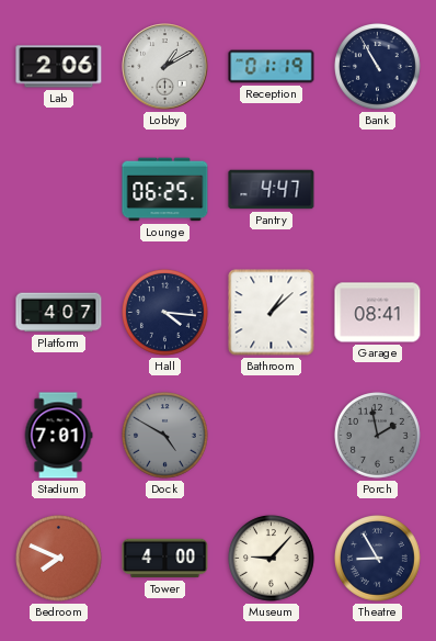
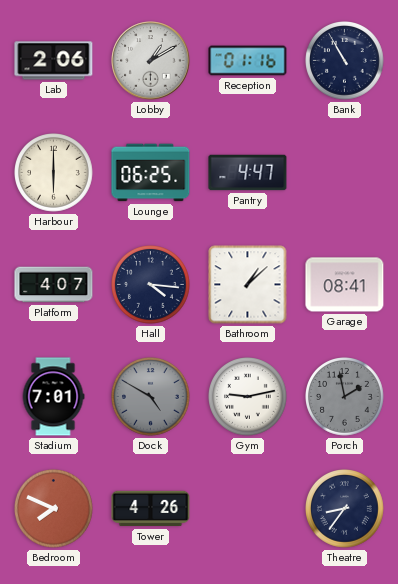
Reception: 01:19 -> 01:16 (248, 61)
Harbour: none -> 6:00 (54, 173)
Gym: none -> 9:13 (248, 397)
Tower: 4:00 -> 4:26 (151, 509)
Museum: 9:07 -> none (272, 559)
Theatre: 8:55 -> 8:36 (345, 509)
